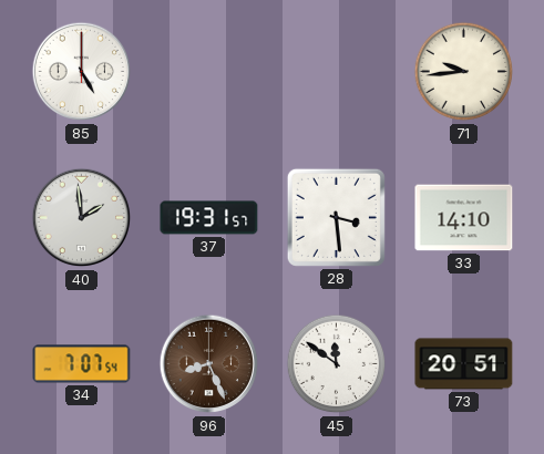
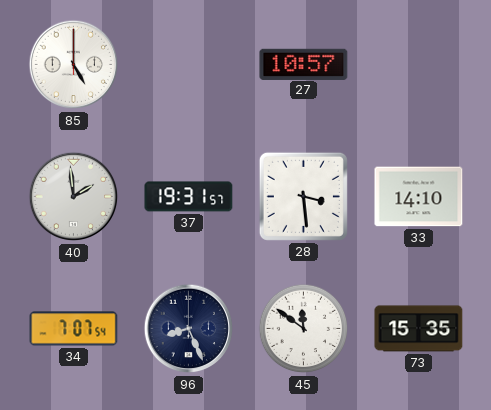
27: none -> 10:57 (304, 64)
71: 9:44 -> none (464, 72)
96 dial: brown -> navy (189, 329)
73: 20:51 -> 15:35 (419, 329)
